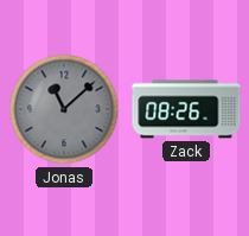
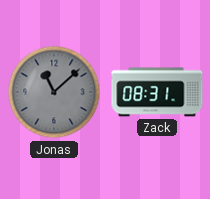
Zack: 08:26 -> 08:31 (157, 92)
